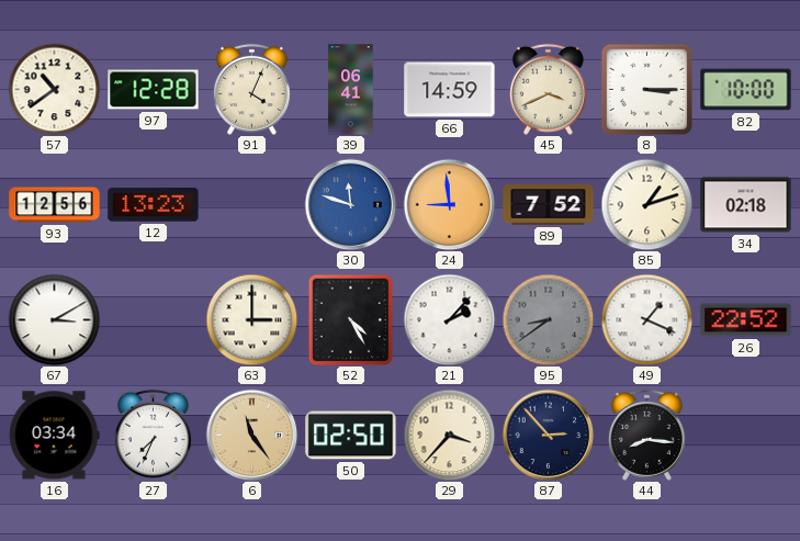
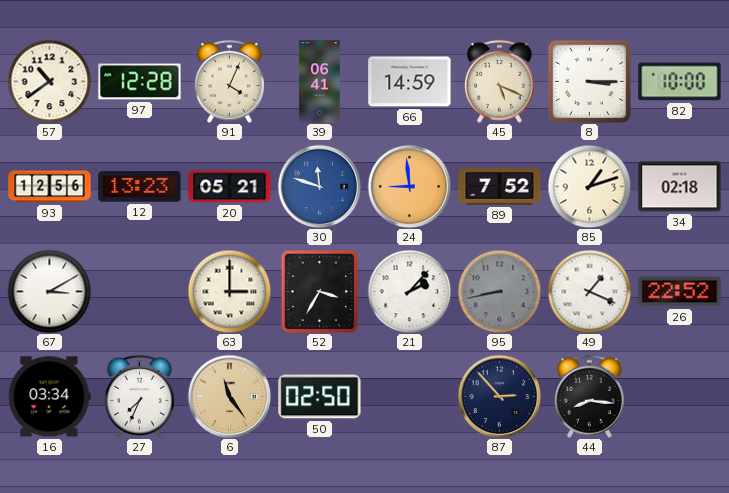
45: 3:41 -> 5:19 (499, 81)
20: none -> 05:21 (230, 187)
52: 4:25 -> 3:35 (320, 291)
95: 8:39 -> 8:43 (499, 291)
29: 3:37 -> none (449, 435)
